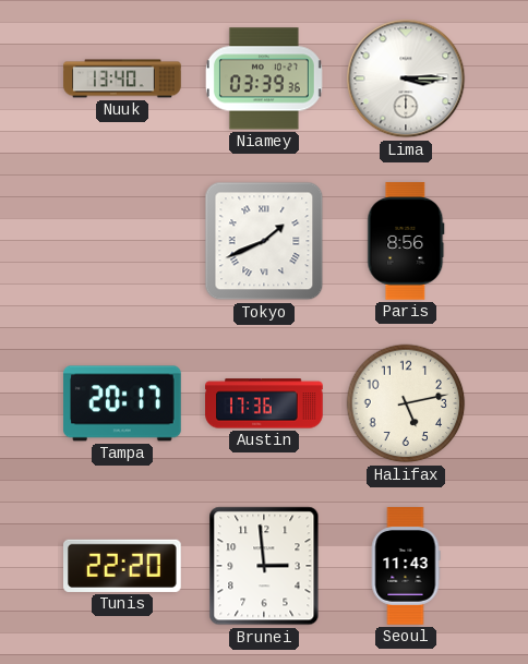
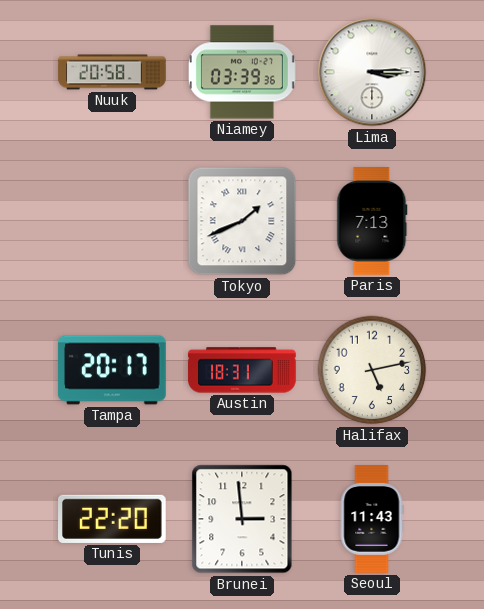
Nuuk: 13:40 -> 20:58 (112, 72)
Paris: 8:56 -> 7:13 (372, 221)
Austin: 17:36 -> 18:31 (242, 370)
